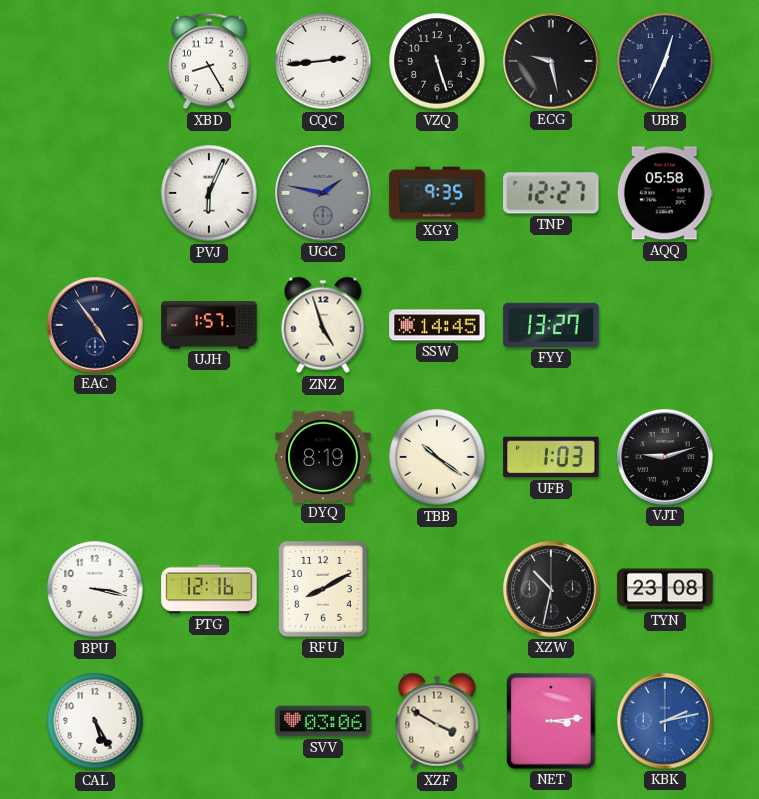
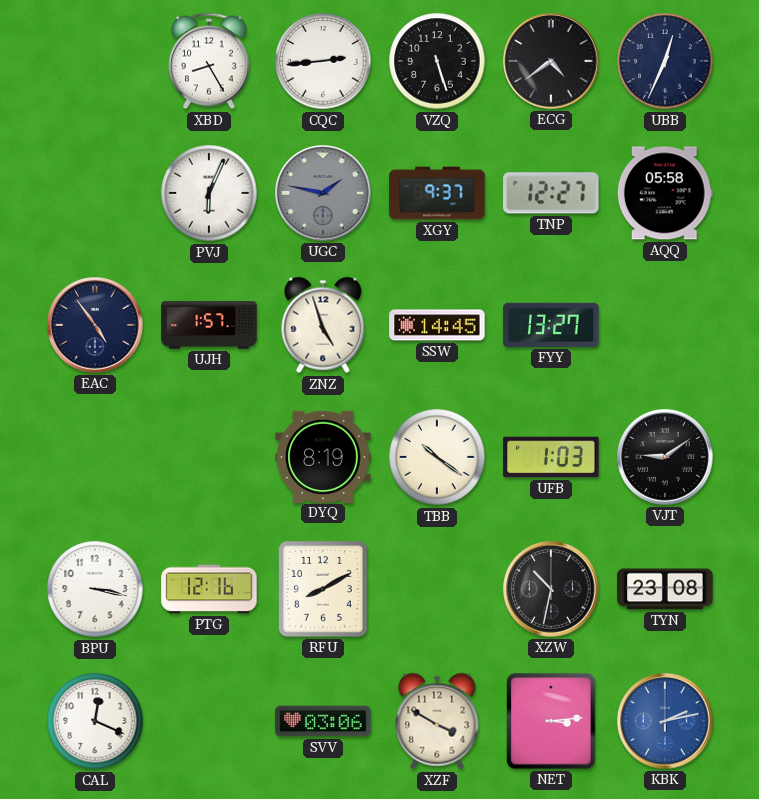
ECG: 9:28 -> 4:39 (551, 61)
XGY: 9:35 -> 9:37 (437, 193)
VJT: 9:12 -> 9:09 (665, 457)
CAL: 5:25 -> 12:19 (95, 721)
